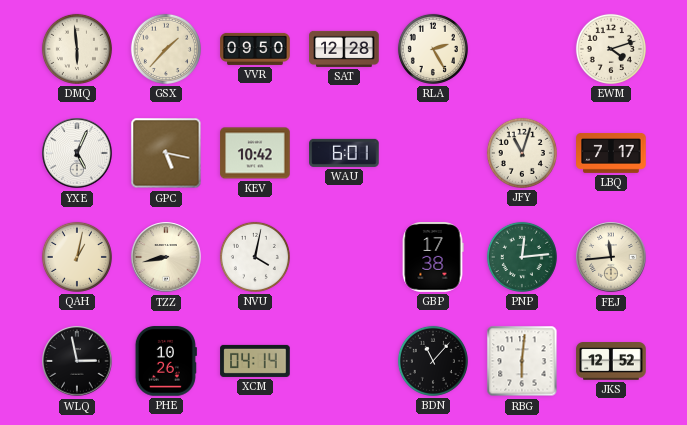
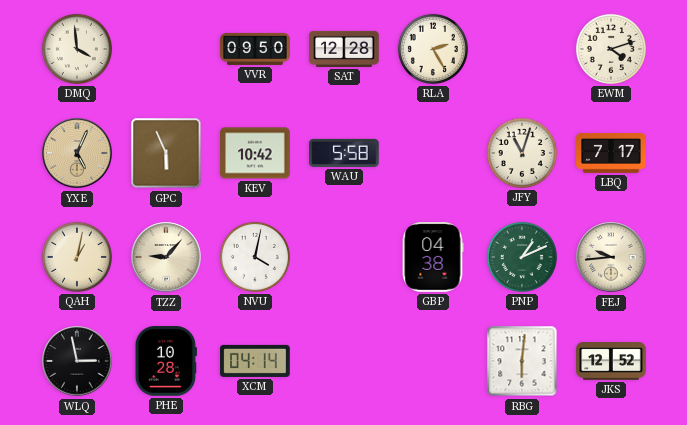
DMQ: 5:59 -> 3:59 (77, 49)
GSX: 1:37 -> none (166, 49)
YXE dial: white -> champagne (77, 153)
GPC: 5:17 -> 5:56 (166, 153)
WAU: 6:01 -> 5:58 (344, 153)
TZZ: 8:43 -> 9:07 (166, 257)
GBP: 17:38 -> 04:38 (433, 257)
PNP: 12:14 -> 1:11 (522, 257)
FEJ: 11:44 -> 9:44 (611, 257)
PHE: 10:26 -> 10:28 (166, 361)
BDN: 11:07 -> none (433, 361)
